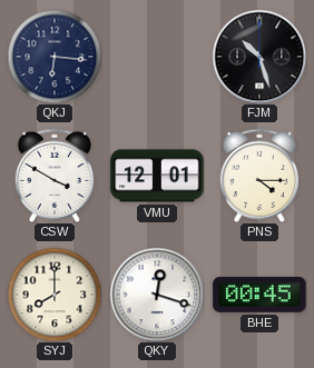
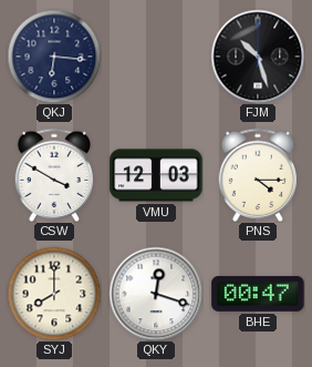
VMU: 12:01 -> 12:03 (156, 175)
BHE: 00:45 -> 00:47 (258, 294)
